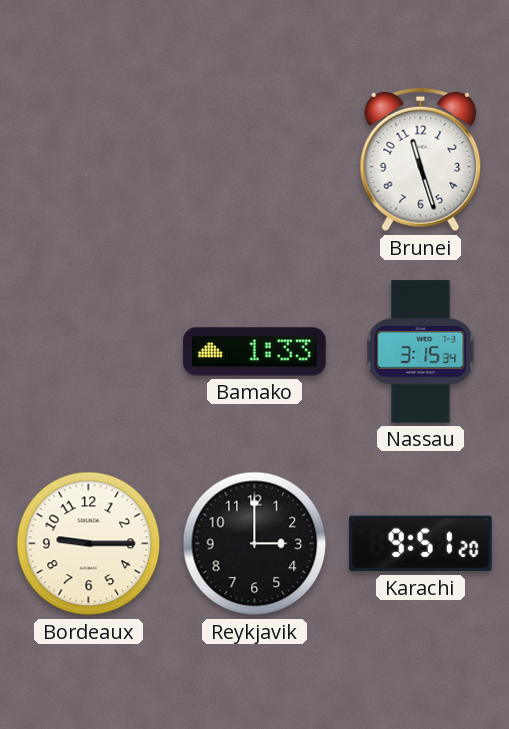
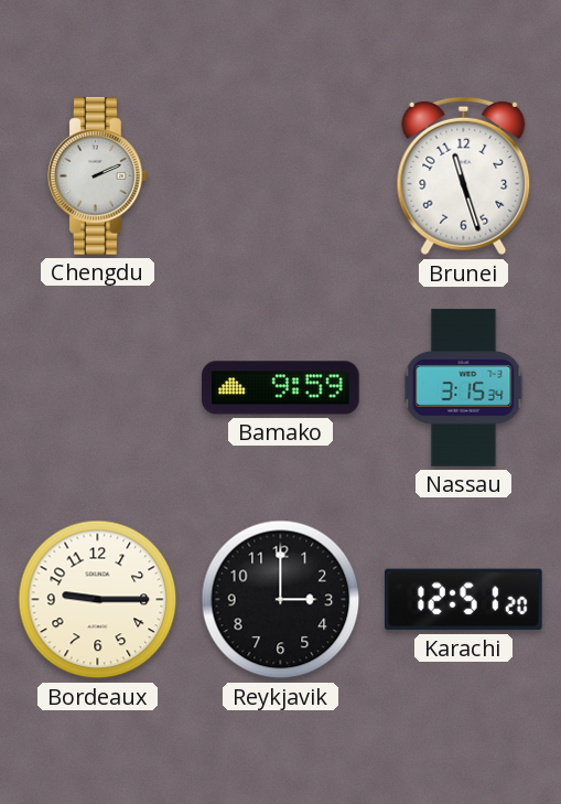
Chengdu: none -> 2:11 (98, 176)
Bamako: 1:33 -> 9:59 (281, 388)
Karachi: 9:51 -> 12:51 (464, 600)
